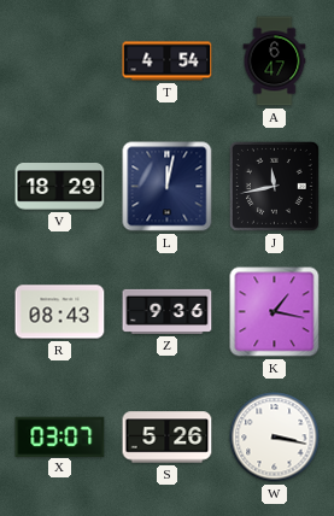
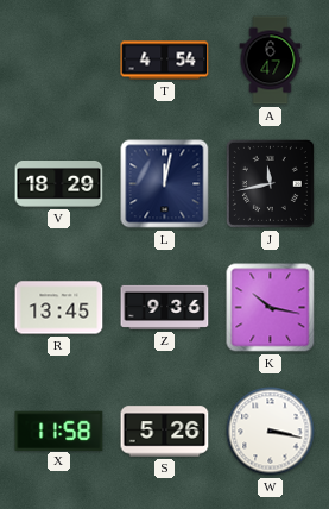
R: 08:43 -> 13:45 (59, 308)
K: 1:17 -> 10:17 (271, 308)
X: 03:07 -> 11:58 (59, 431)
